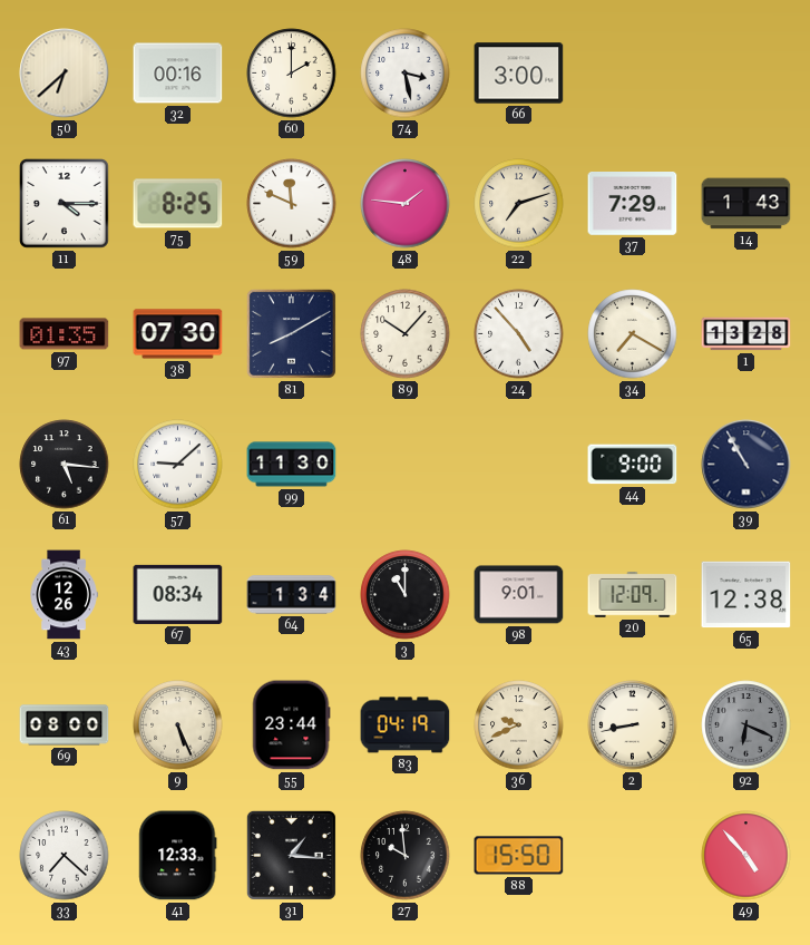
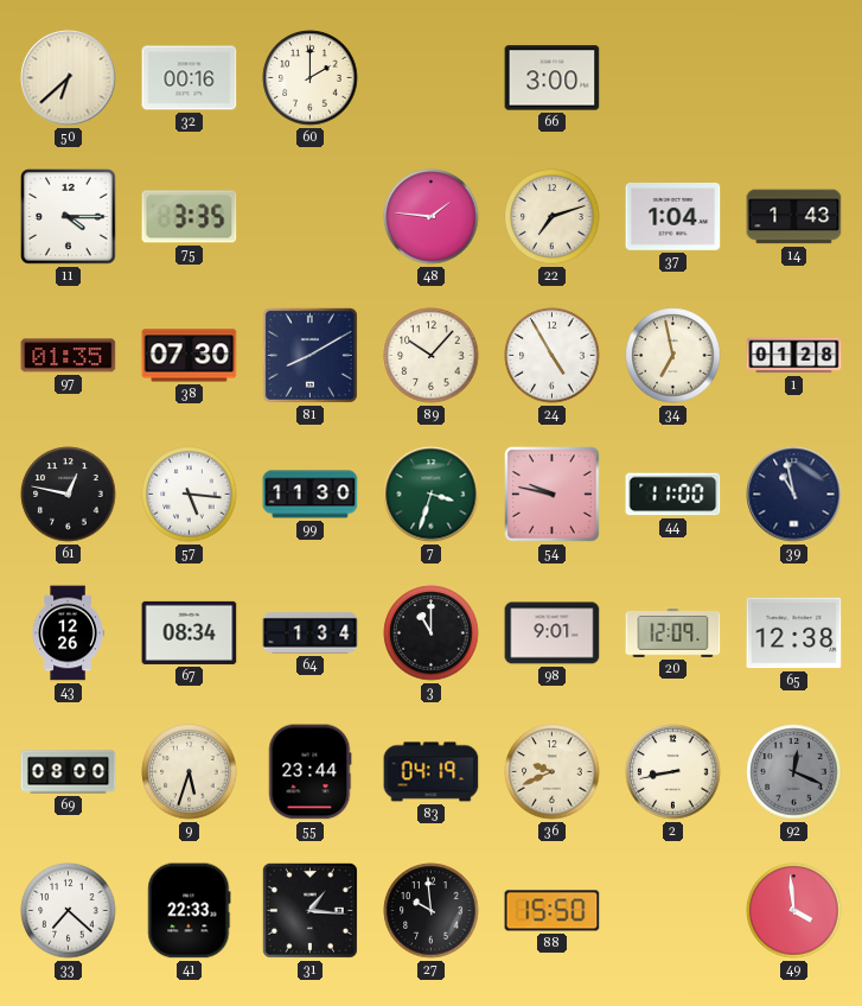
74: 3:28 -> none (406, 74)
75: 8:25 -> 3:35 (190, 217)
59: 11:49 -> none (292, 204)
37: 7:29 -> 1:04 (673, 217)
24: 4:53 -> 4:55 (553, 356)
34: 7:20 -> 6:58 (673, 356)
1: 13:28 -> 01:28 (794, 356)
61: 5:16 -> 12:47 (69, 495)
57: 9:08 -> 5:16 (190, 495)
7: none -> 3:33 (432, 495)
54: none -> 9:47 (553, 495)
44: 9:00 -> 11:00 (673, 495)
39: 10:55 -> 10:58 (794, 495)
9: 5:26 -> 5:33 (190, 772)
92: 6:19 -> 12:19 (794, 772)
41: 12:33 -> 22:33 (190, 911)
49: 4:53 -> 3:59 (794, 911)
